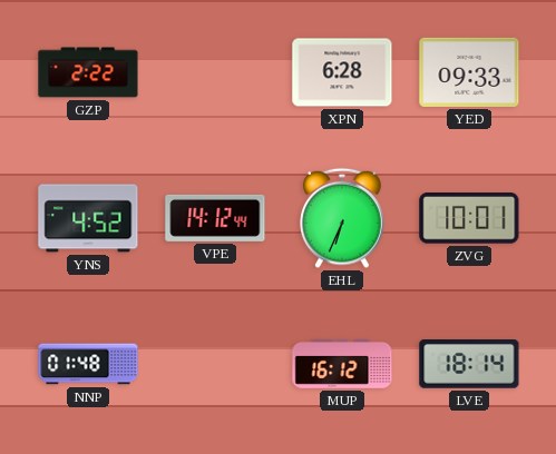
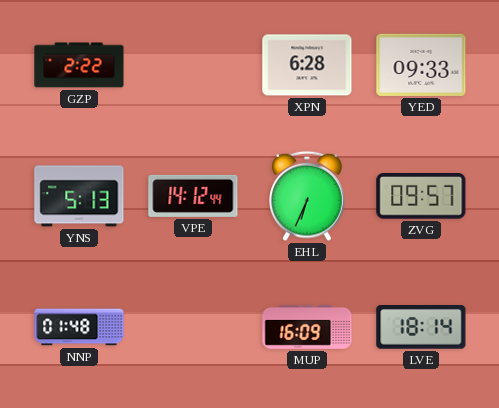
YNS: 4:52 -> 5:13 (79, 196)
ZVG: 10:01 -> 09:57 (421, 197)
MUP: 16:12 -> 16:09 (307, 327)
